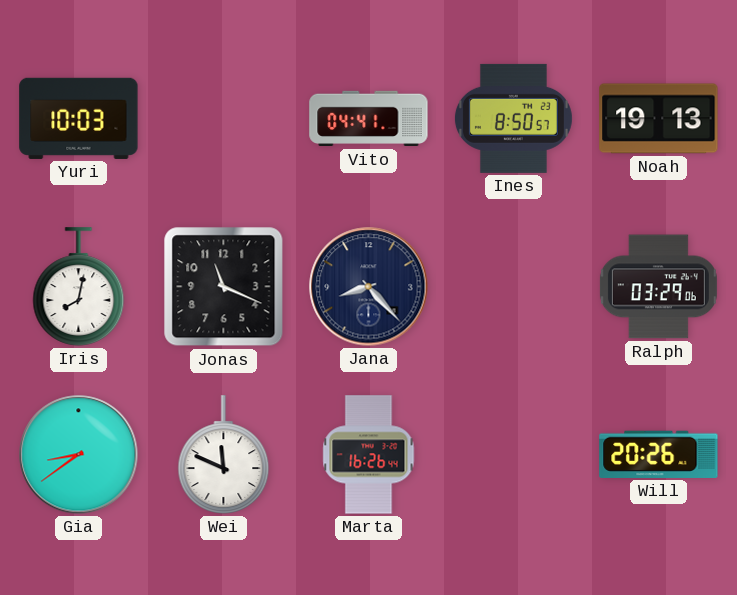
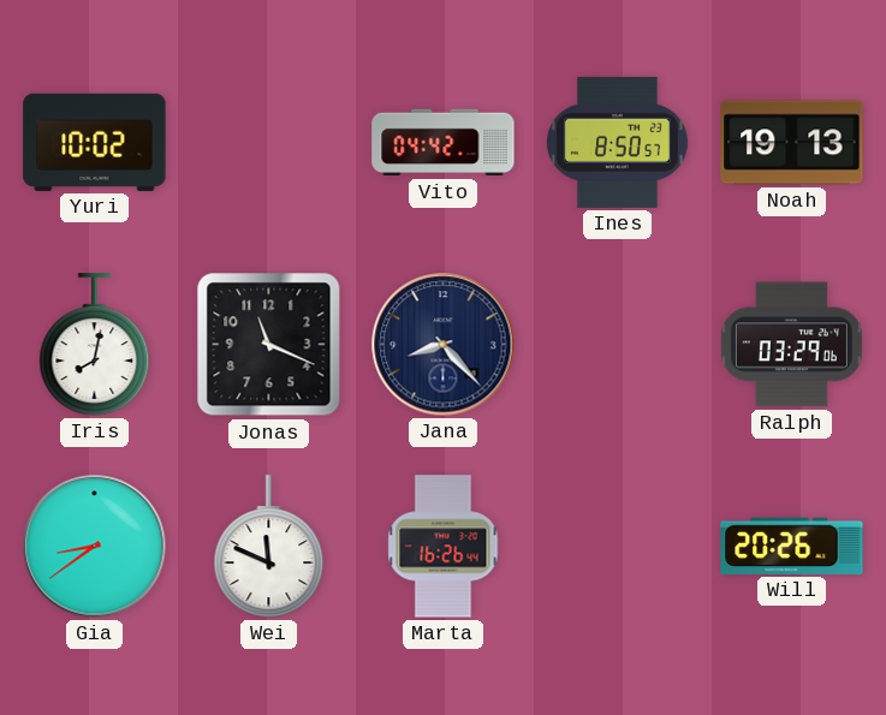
Yuri: 10:03 -> 10:02 (95, 142)
Vito: 04:41 -> 04:42 (444, 143)
